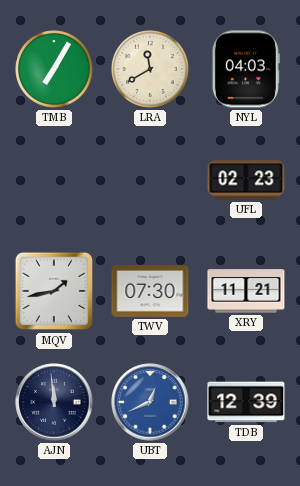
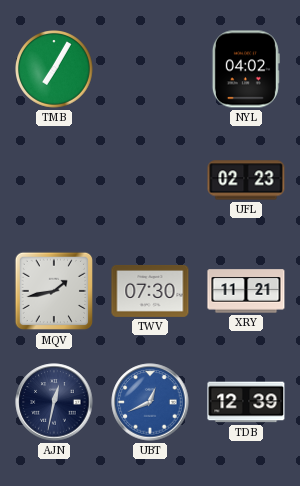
LRA: 11:40 -> none (151, 70)
NYL: 04:03 -> 04:02 (246, 69)
AJN: 11:59 -> 12:32 (54, 402)
